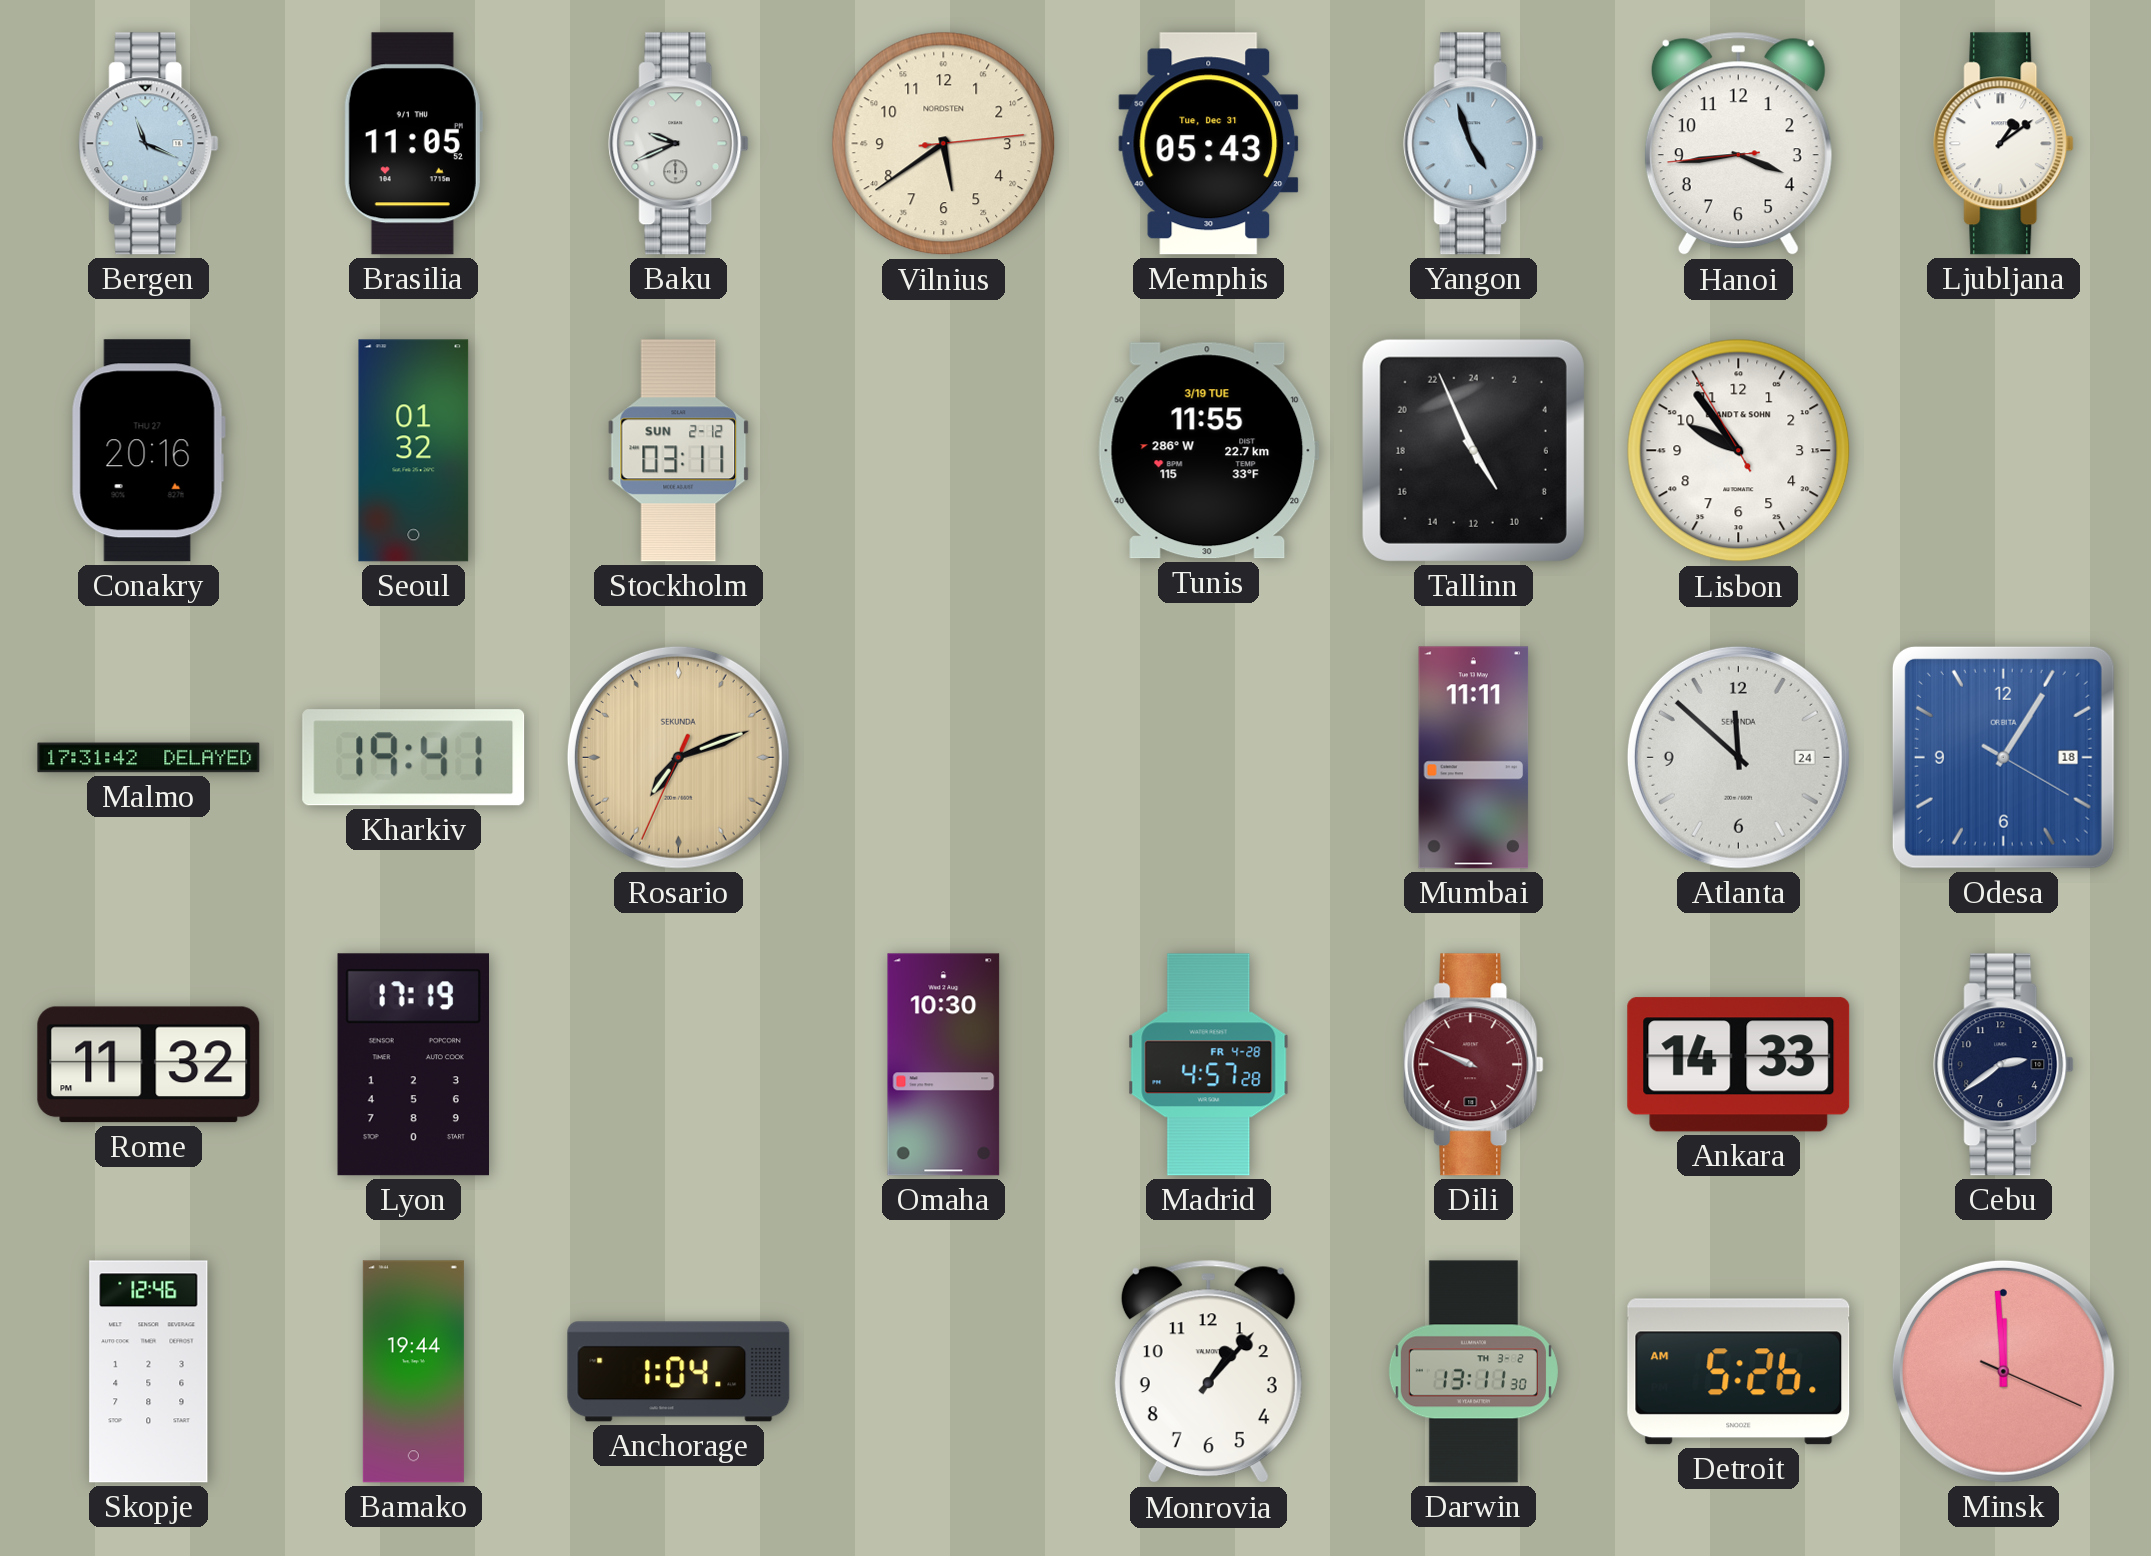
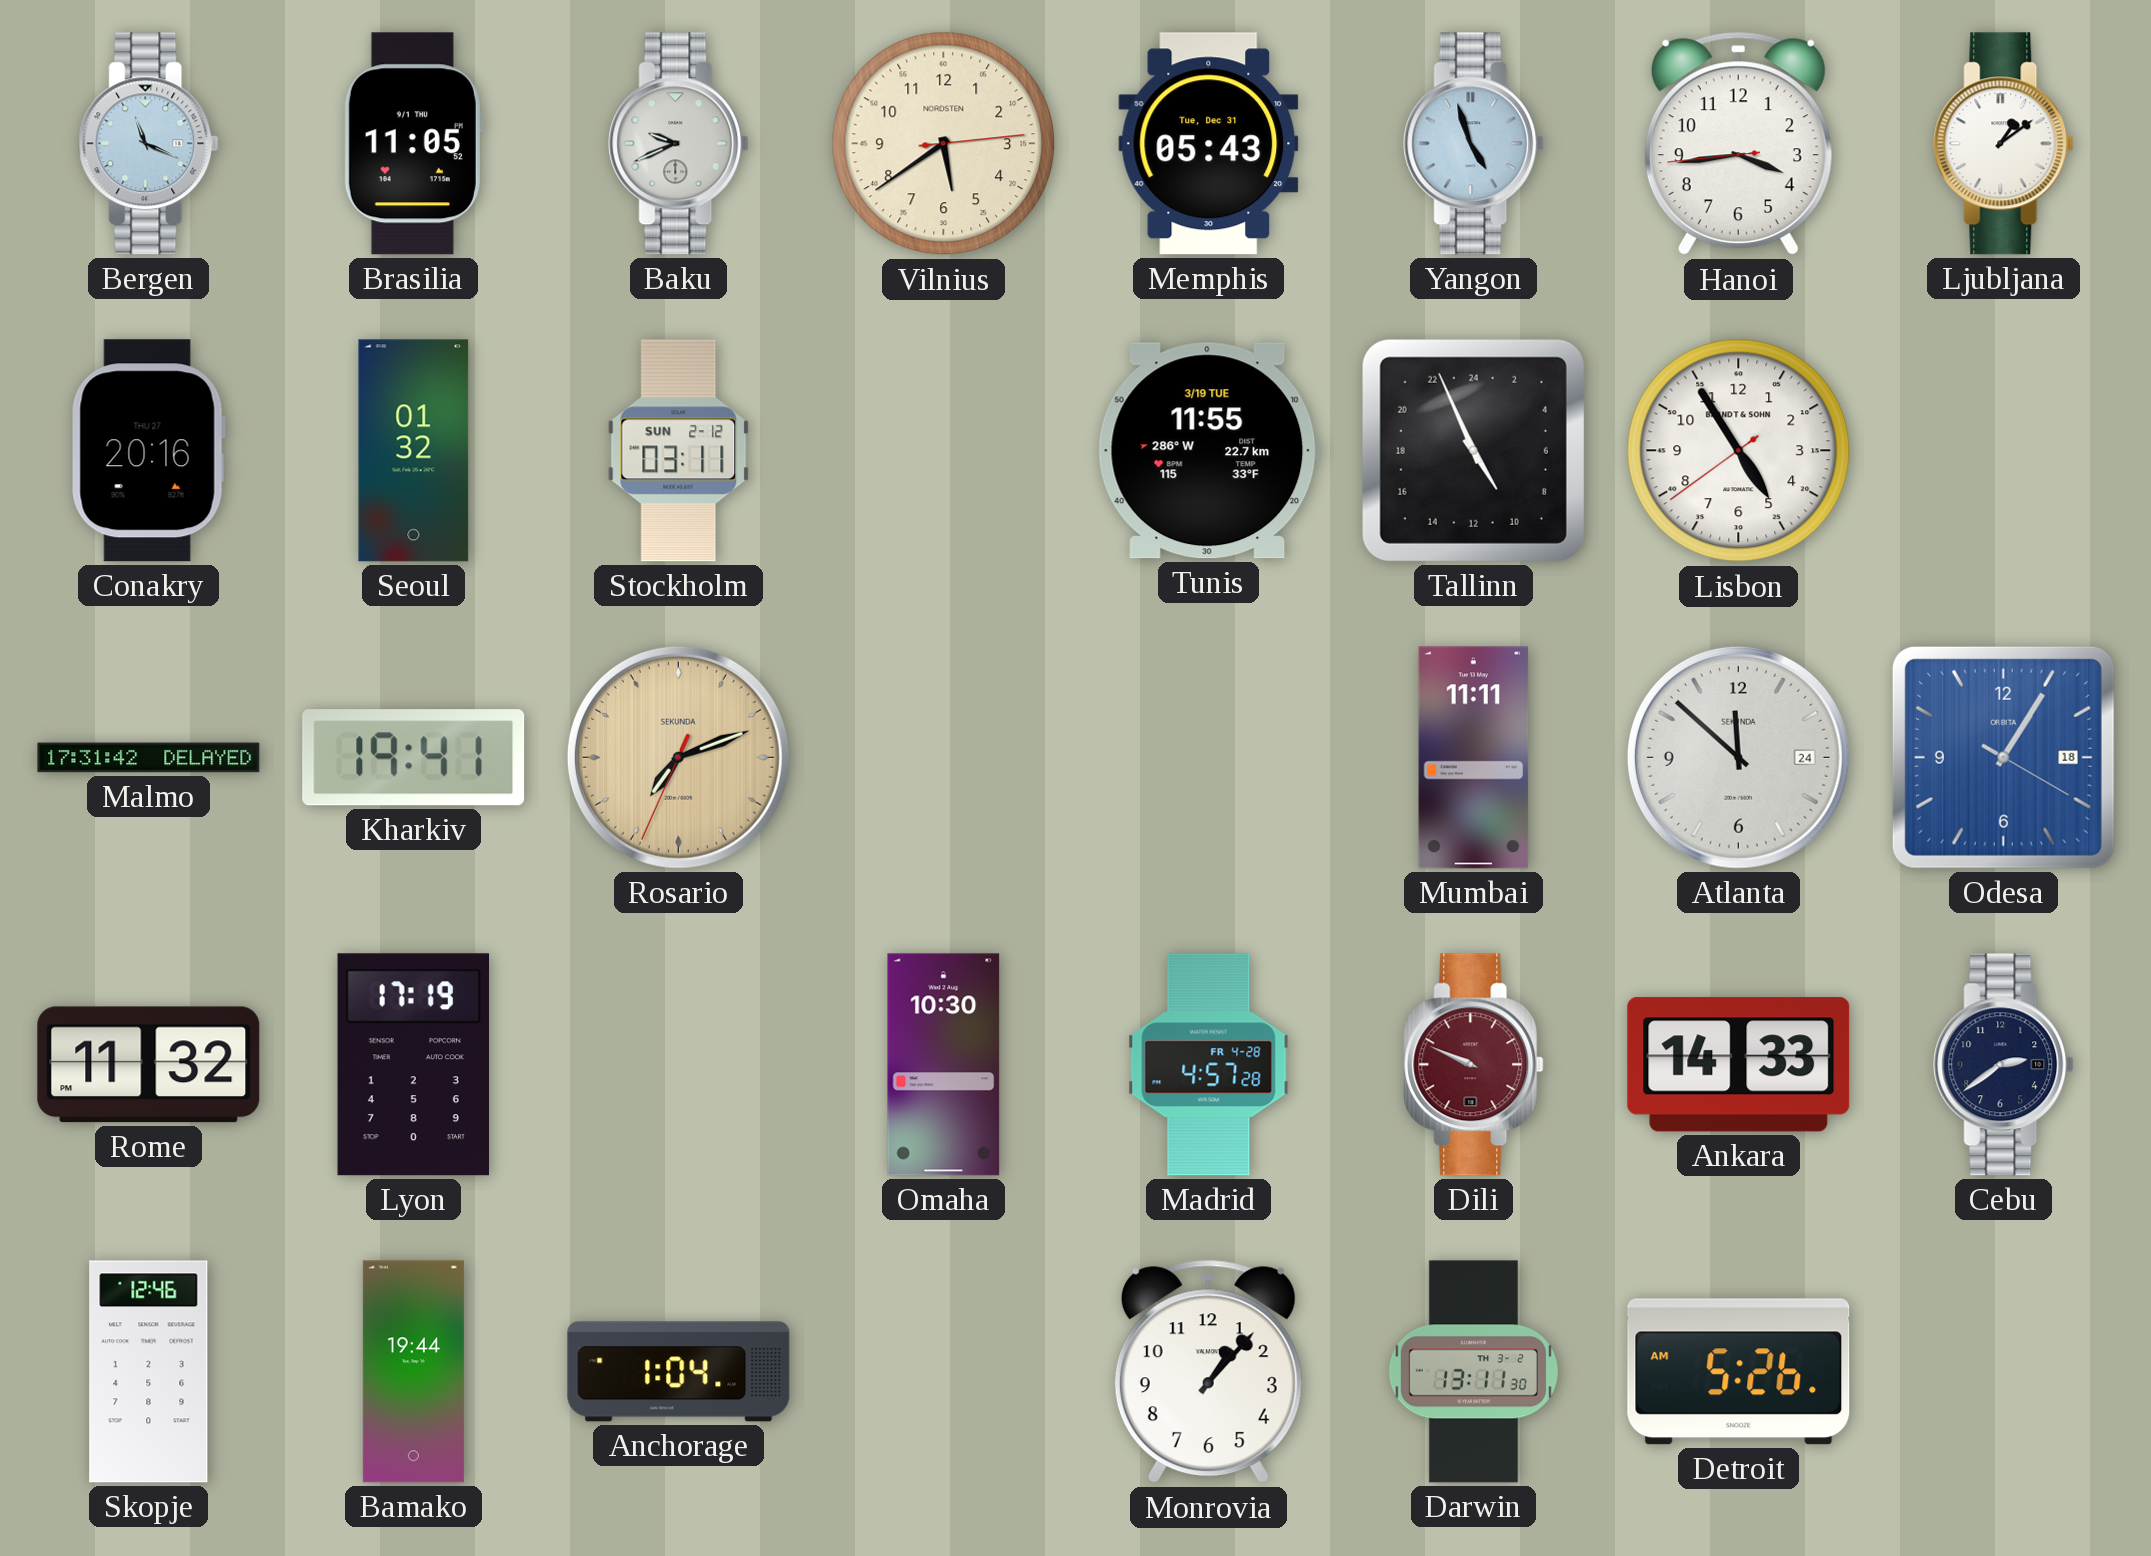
Lisbon: 9:53 -> 4:54 (1739, 451)
Minsk: 11:59 -> none (2003, 1371)
